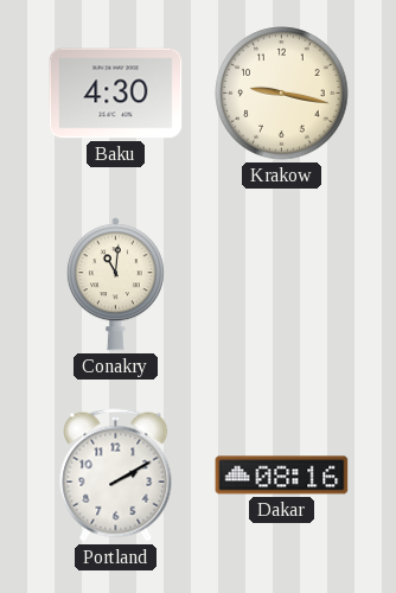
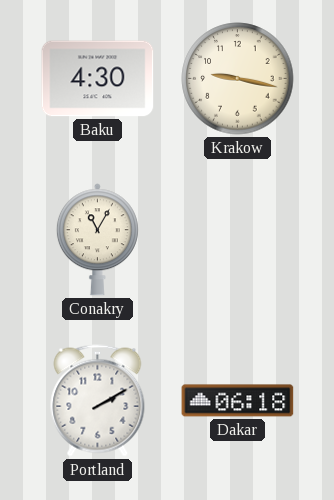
Conakry: 11:01 -> 11:05 (97, 240)
Dakar: 08:16 -> 06:18 (238, 401)
